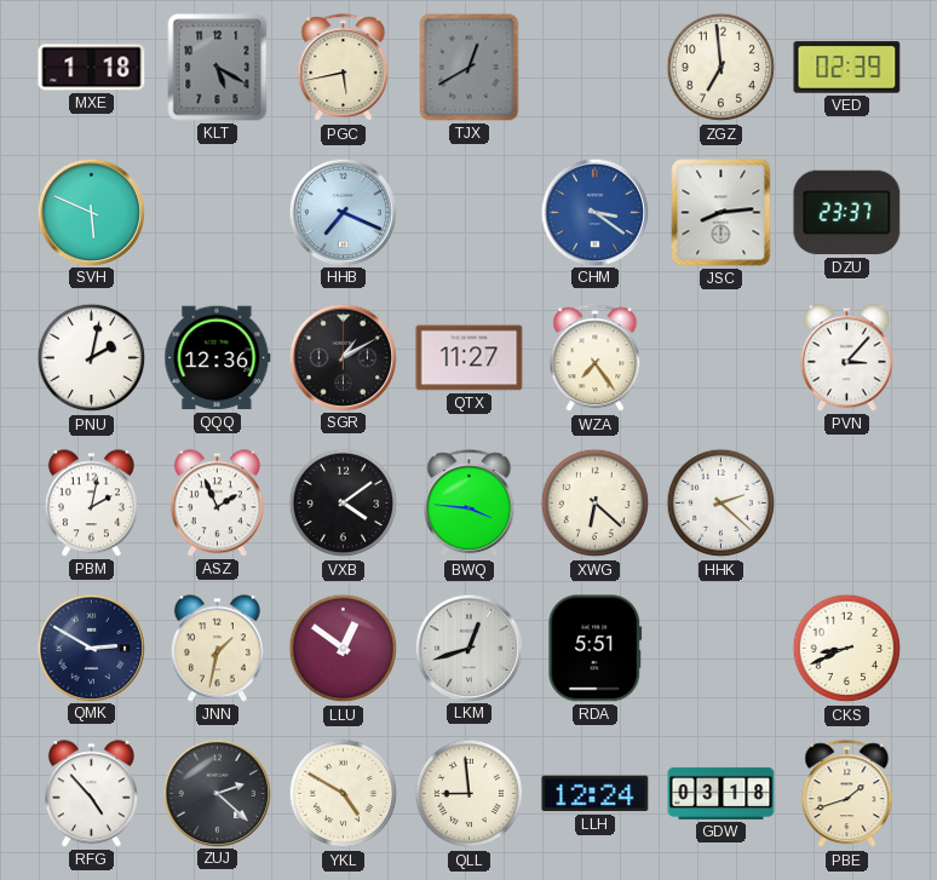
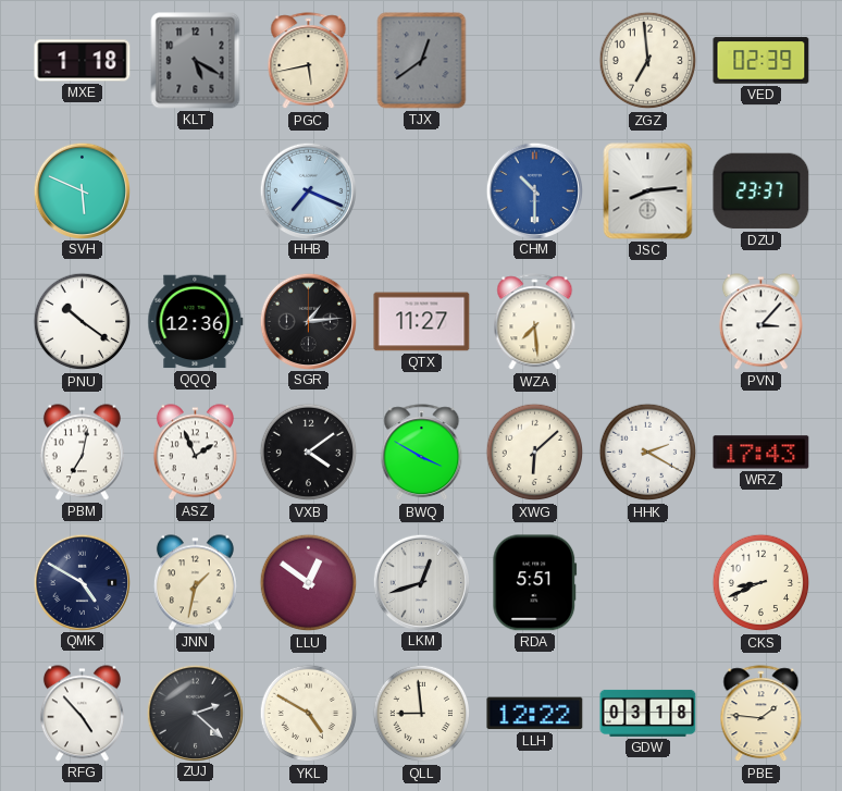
TJX: 12:40 -> 12:39 (422, 61)
CHM: 3:21 -> 10:30 (535, 190)
PNU: 2:02 -> 10:21 (83, 322)
SGR: 1:10 -> 1:14 (309, 321)
WZA: 7:24 -> 7:29 (535, 322)
PBM: 2:02 -> 7:02 (82, 453)
BWQ: 3:46 -> 3:50 (422, 453)
XWG: 6:22 -> 6:08 (535, 453)
HHK: 2:22 -> 2:20 (648, 453)
WRZ: none -> 17:43 (761, 453)
QMK: 2:50 -> 4:50 (83, 582)
LLH: 12:24 -> 12:22 (535, 714)
PBE: 1:42 -> 1:46 (761, 714)
